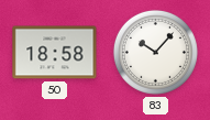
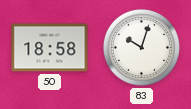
83: 10:07 -> 10:03 (141, 47)
